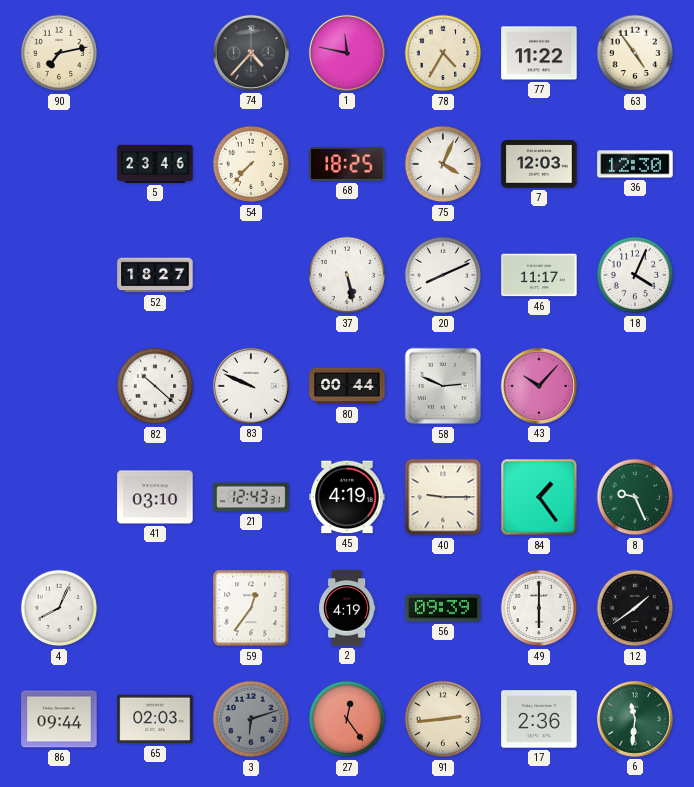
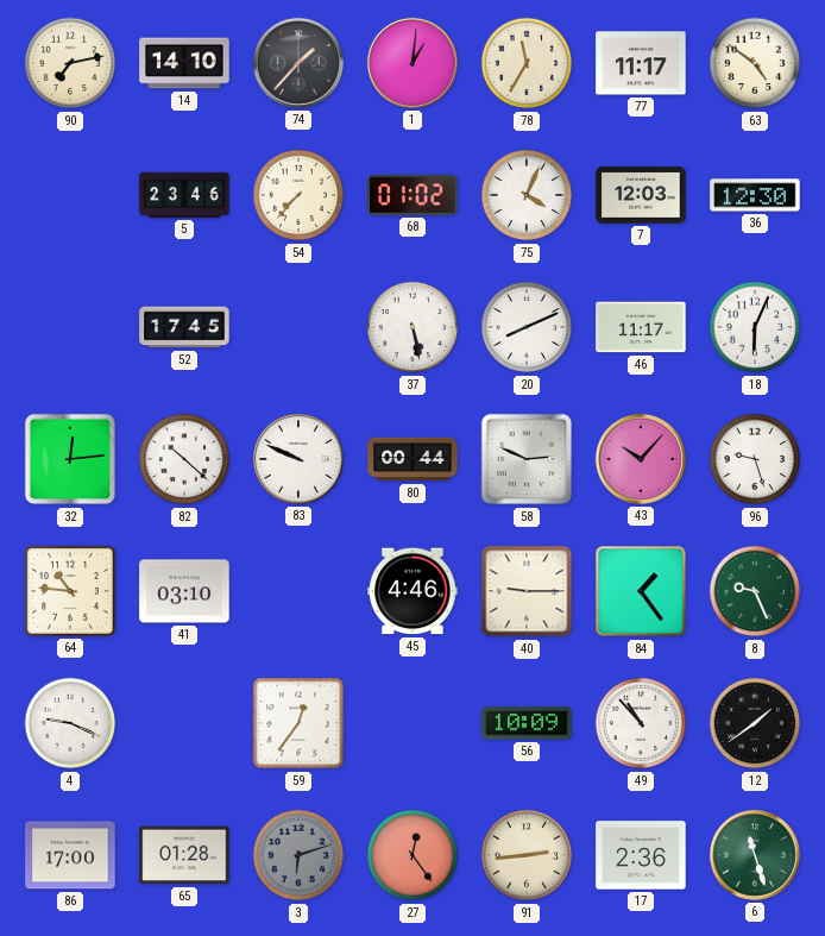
14: none -> 14:10 (184, 63)
74: 4:37 -> 1:37 (298, 63)
1: 11:47 -> 1:01 (413, 63)
78: 4:35 -> 11:35 (527, 63)
77: 11:22 -> 11:17 (641, 63)
63: 4:54 -> 4:51 (755, 63)
68: 18:25 -> 01:02 (413, 195)
52: 18:27 -> 17:45 (184, 327)
18: 4:04 -> 6:04 (755, 327)
32: none -> 12:14 (70, 459)
96: none -> 9:27 (755, 459)
64: none -> 10:46 (70, 591)
21: 12:43 -> none (251, 497)
45: 4:19 -> 4:46 (413, 591)
4: 8:04 -> 9:19 (70, 723)
2: 4:19 -> none (347, 608)
56: 09:39 -> 10:09 (527, 723)
49: 6:00 -> 10:53 (641, 723)
86: 09:44 -> 17:00 (70, 855)
65: 02:03 -> 01:28 (184, 855)
6: 11:31 -> 11:27 (755, 855)
